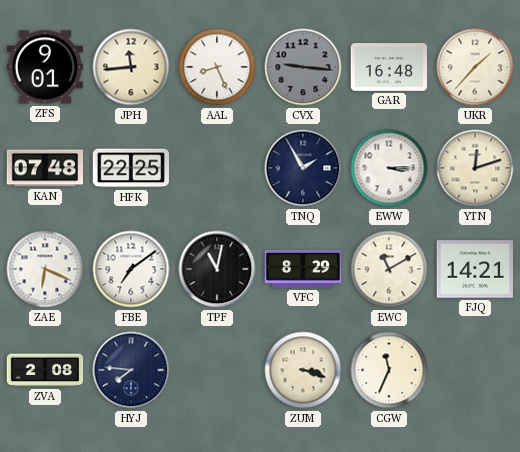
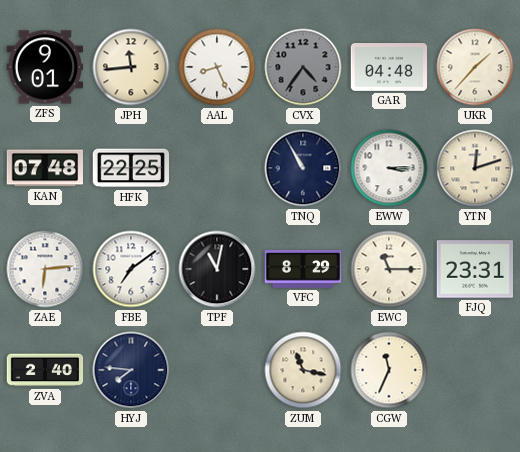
CVX: 9:16 -> 4:36 (303, 67)
GAR: 16:48 -> 04:48 (389, 68)
TNQ: 1:55 -> 10:55 (303, 168)
ZAE: 6:19 -> 6:14 (45, 269)
EWC: 11:10 -> 11:15 (389, 269)
FJQ: 14:21 -> 23:31 (474, 269)
ZVA: 2:08 -> 2:40 (45, 370)
ZUM: 3:18 -> 11:17 (303, 370)
